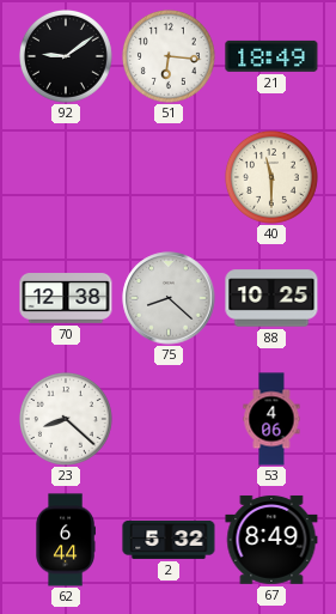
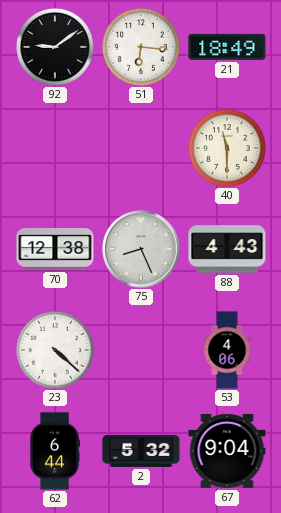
75: 8:22 -> 8:26 (141, 249)
88: 10:25 -> 4:43 (227, 249)
23: 8:22 -> 4:22 (55, 350)
67: 8:49 -> 9:04 (227, 451)
